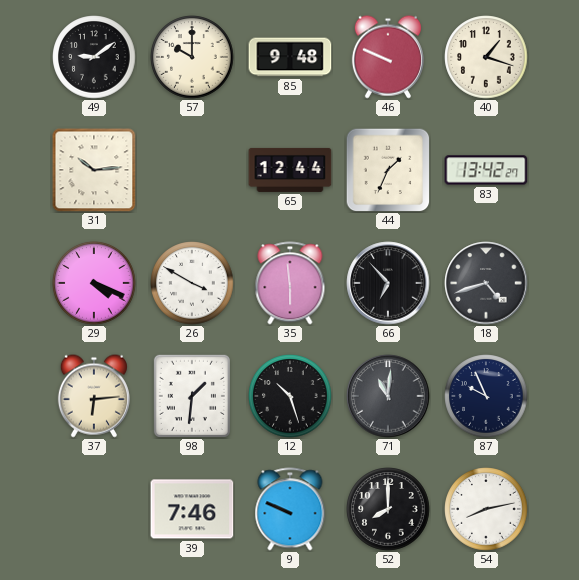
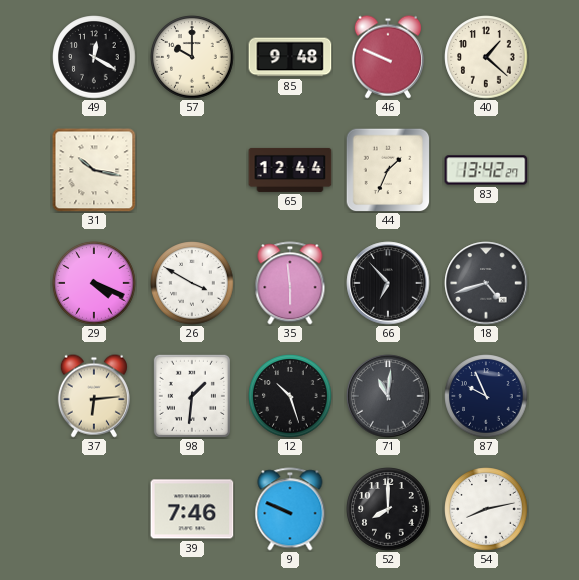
49: 9:09 -> 12:20 (94, 57)
40: 1:18 -> 1:22 (486, 57)
31: 10:14 -> 10:17 (94, 170)
